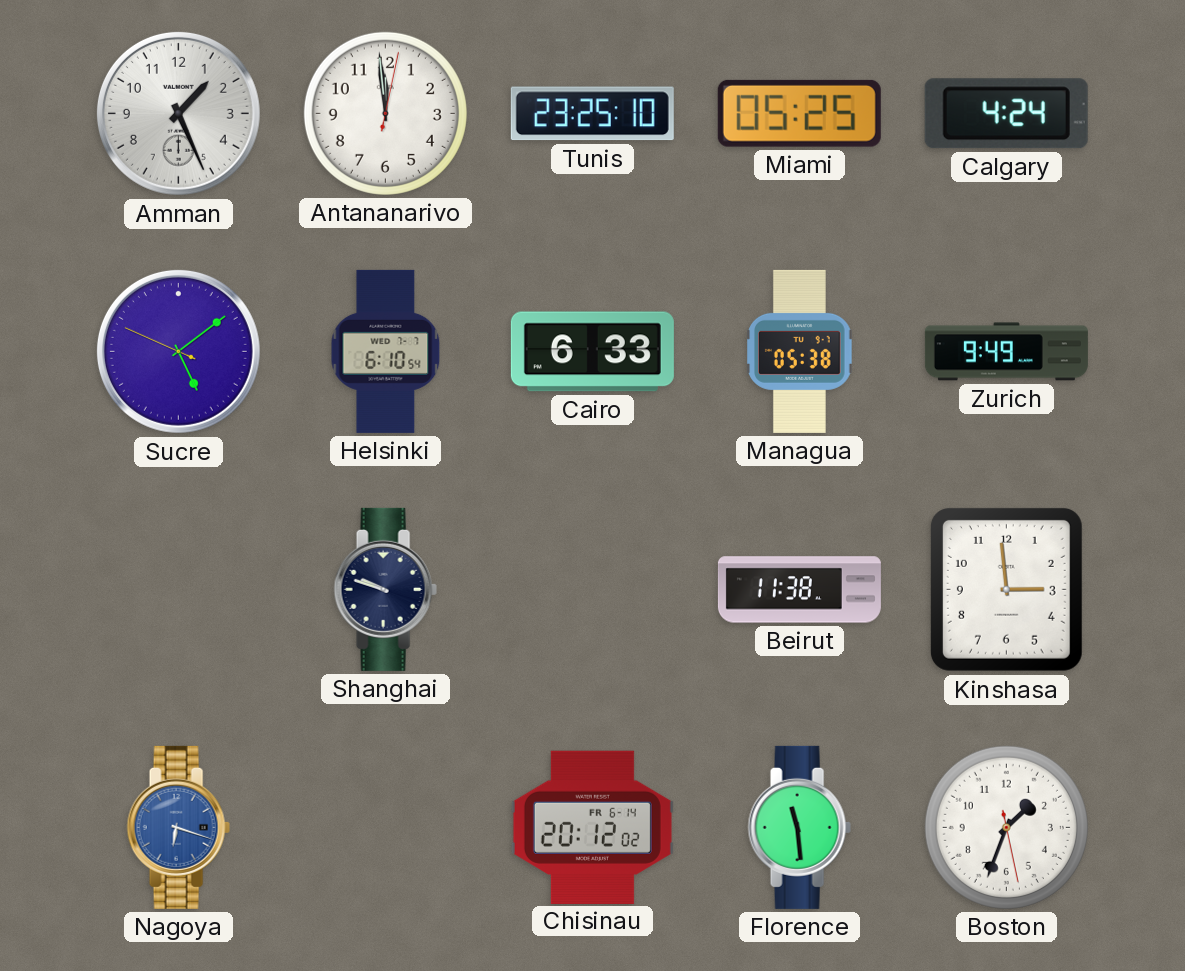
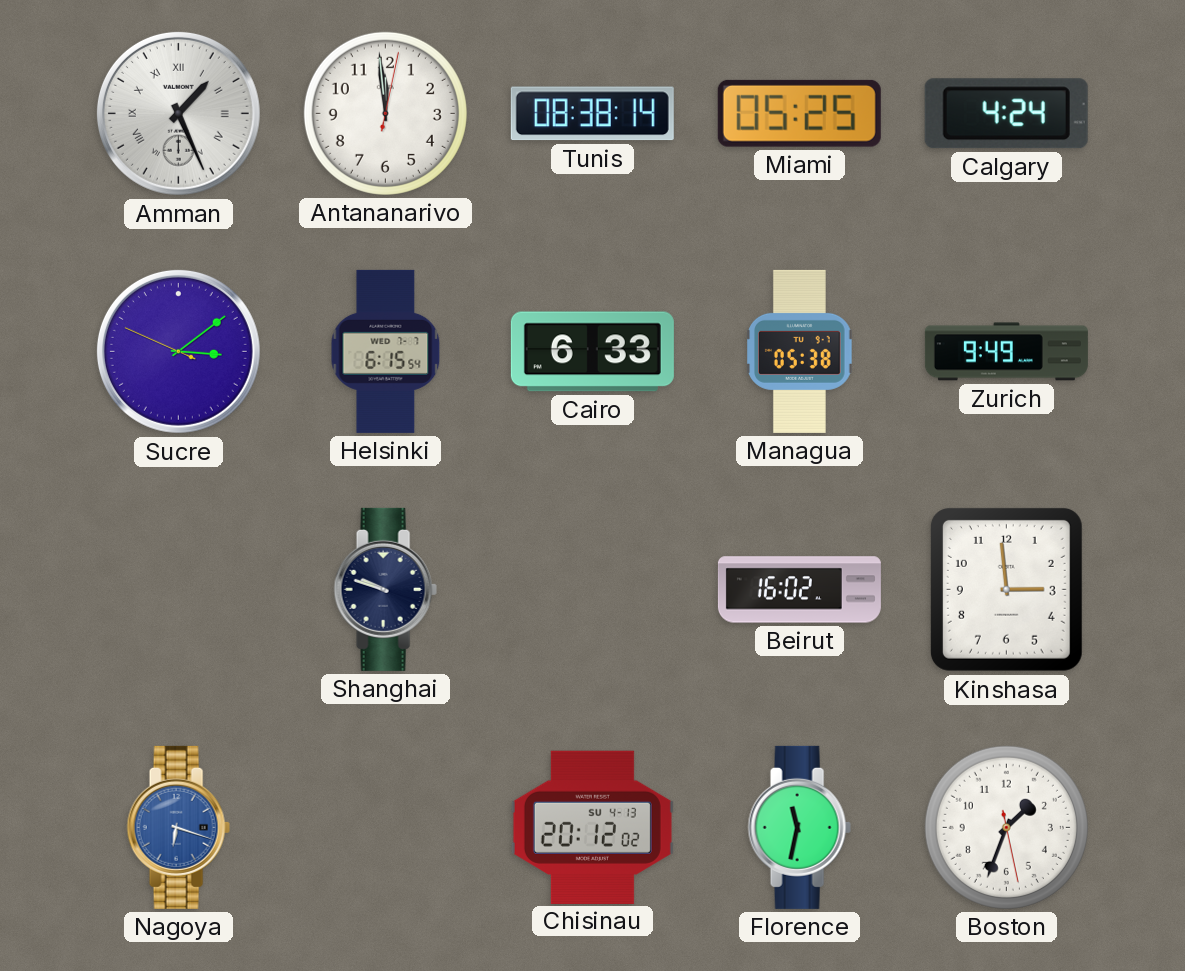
Amman numerals: Arabic -> Roman (178, 113)
Tunis: 23:25 -> 08:38 (592, 114)
Sucre: 5:08 -> 3:08 (178, 351)
Helsinki: 6:10 -> 6:15 (386, 351)
Beirut: 11:38 -> 16:02 (799, 590)
Chisinau date: FR 6-14 -> SU 4-13 (592, 827)
Florence: 11:29 -> 11:32 (799, 827)
